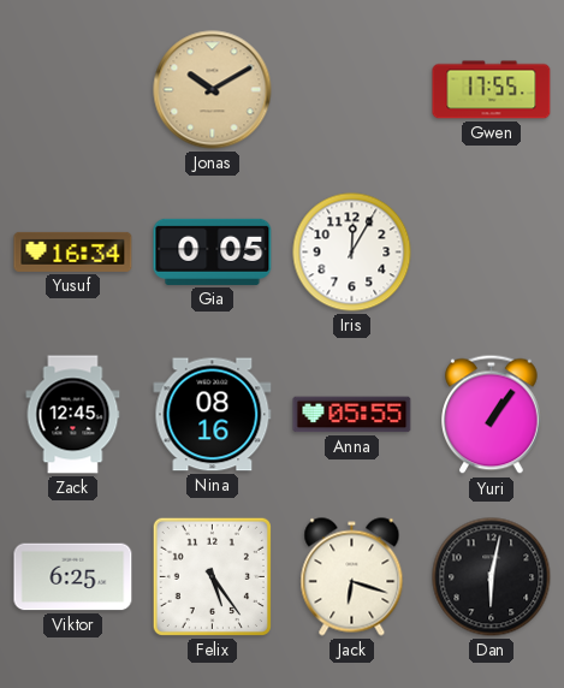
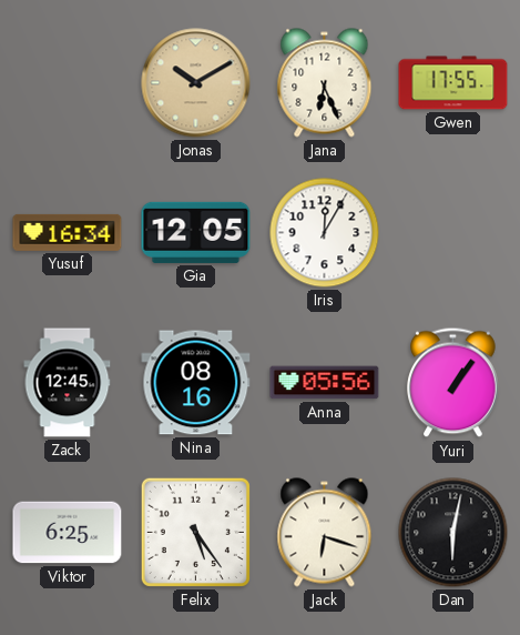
Jana: none -> 6:26 (325, 83)
Gia: 0:05 -> 12:05 (196, 232)
Anna: 05:55 -> 05:56 (325, 383)
